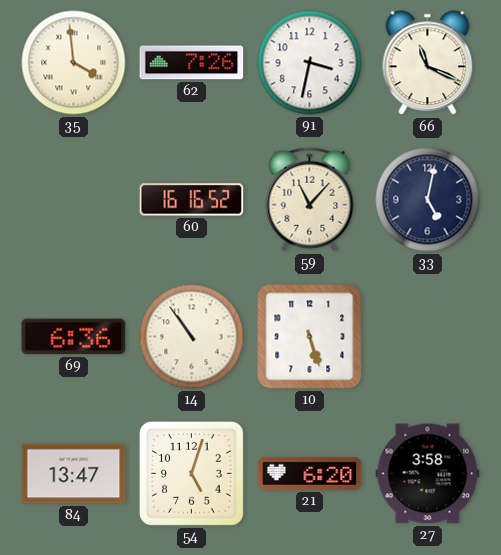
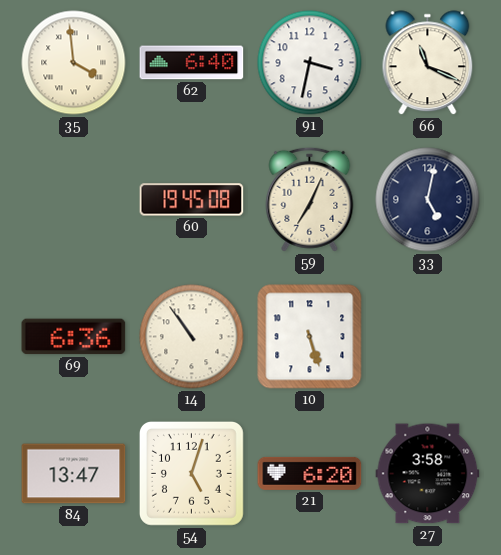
62: 7:26 -> 6:40 (192, 63)
60: 16:16 -> 19:45 (192, 200)
59: 11:07 -> 7:04 (310, 199)
